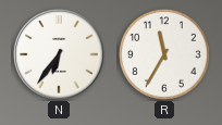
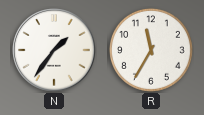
N: 6:36 -> 1:36 (54, 50)
